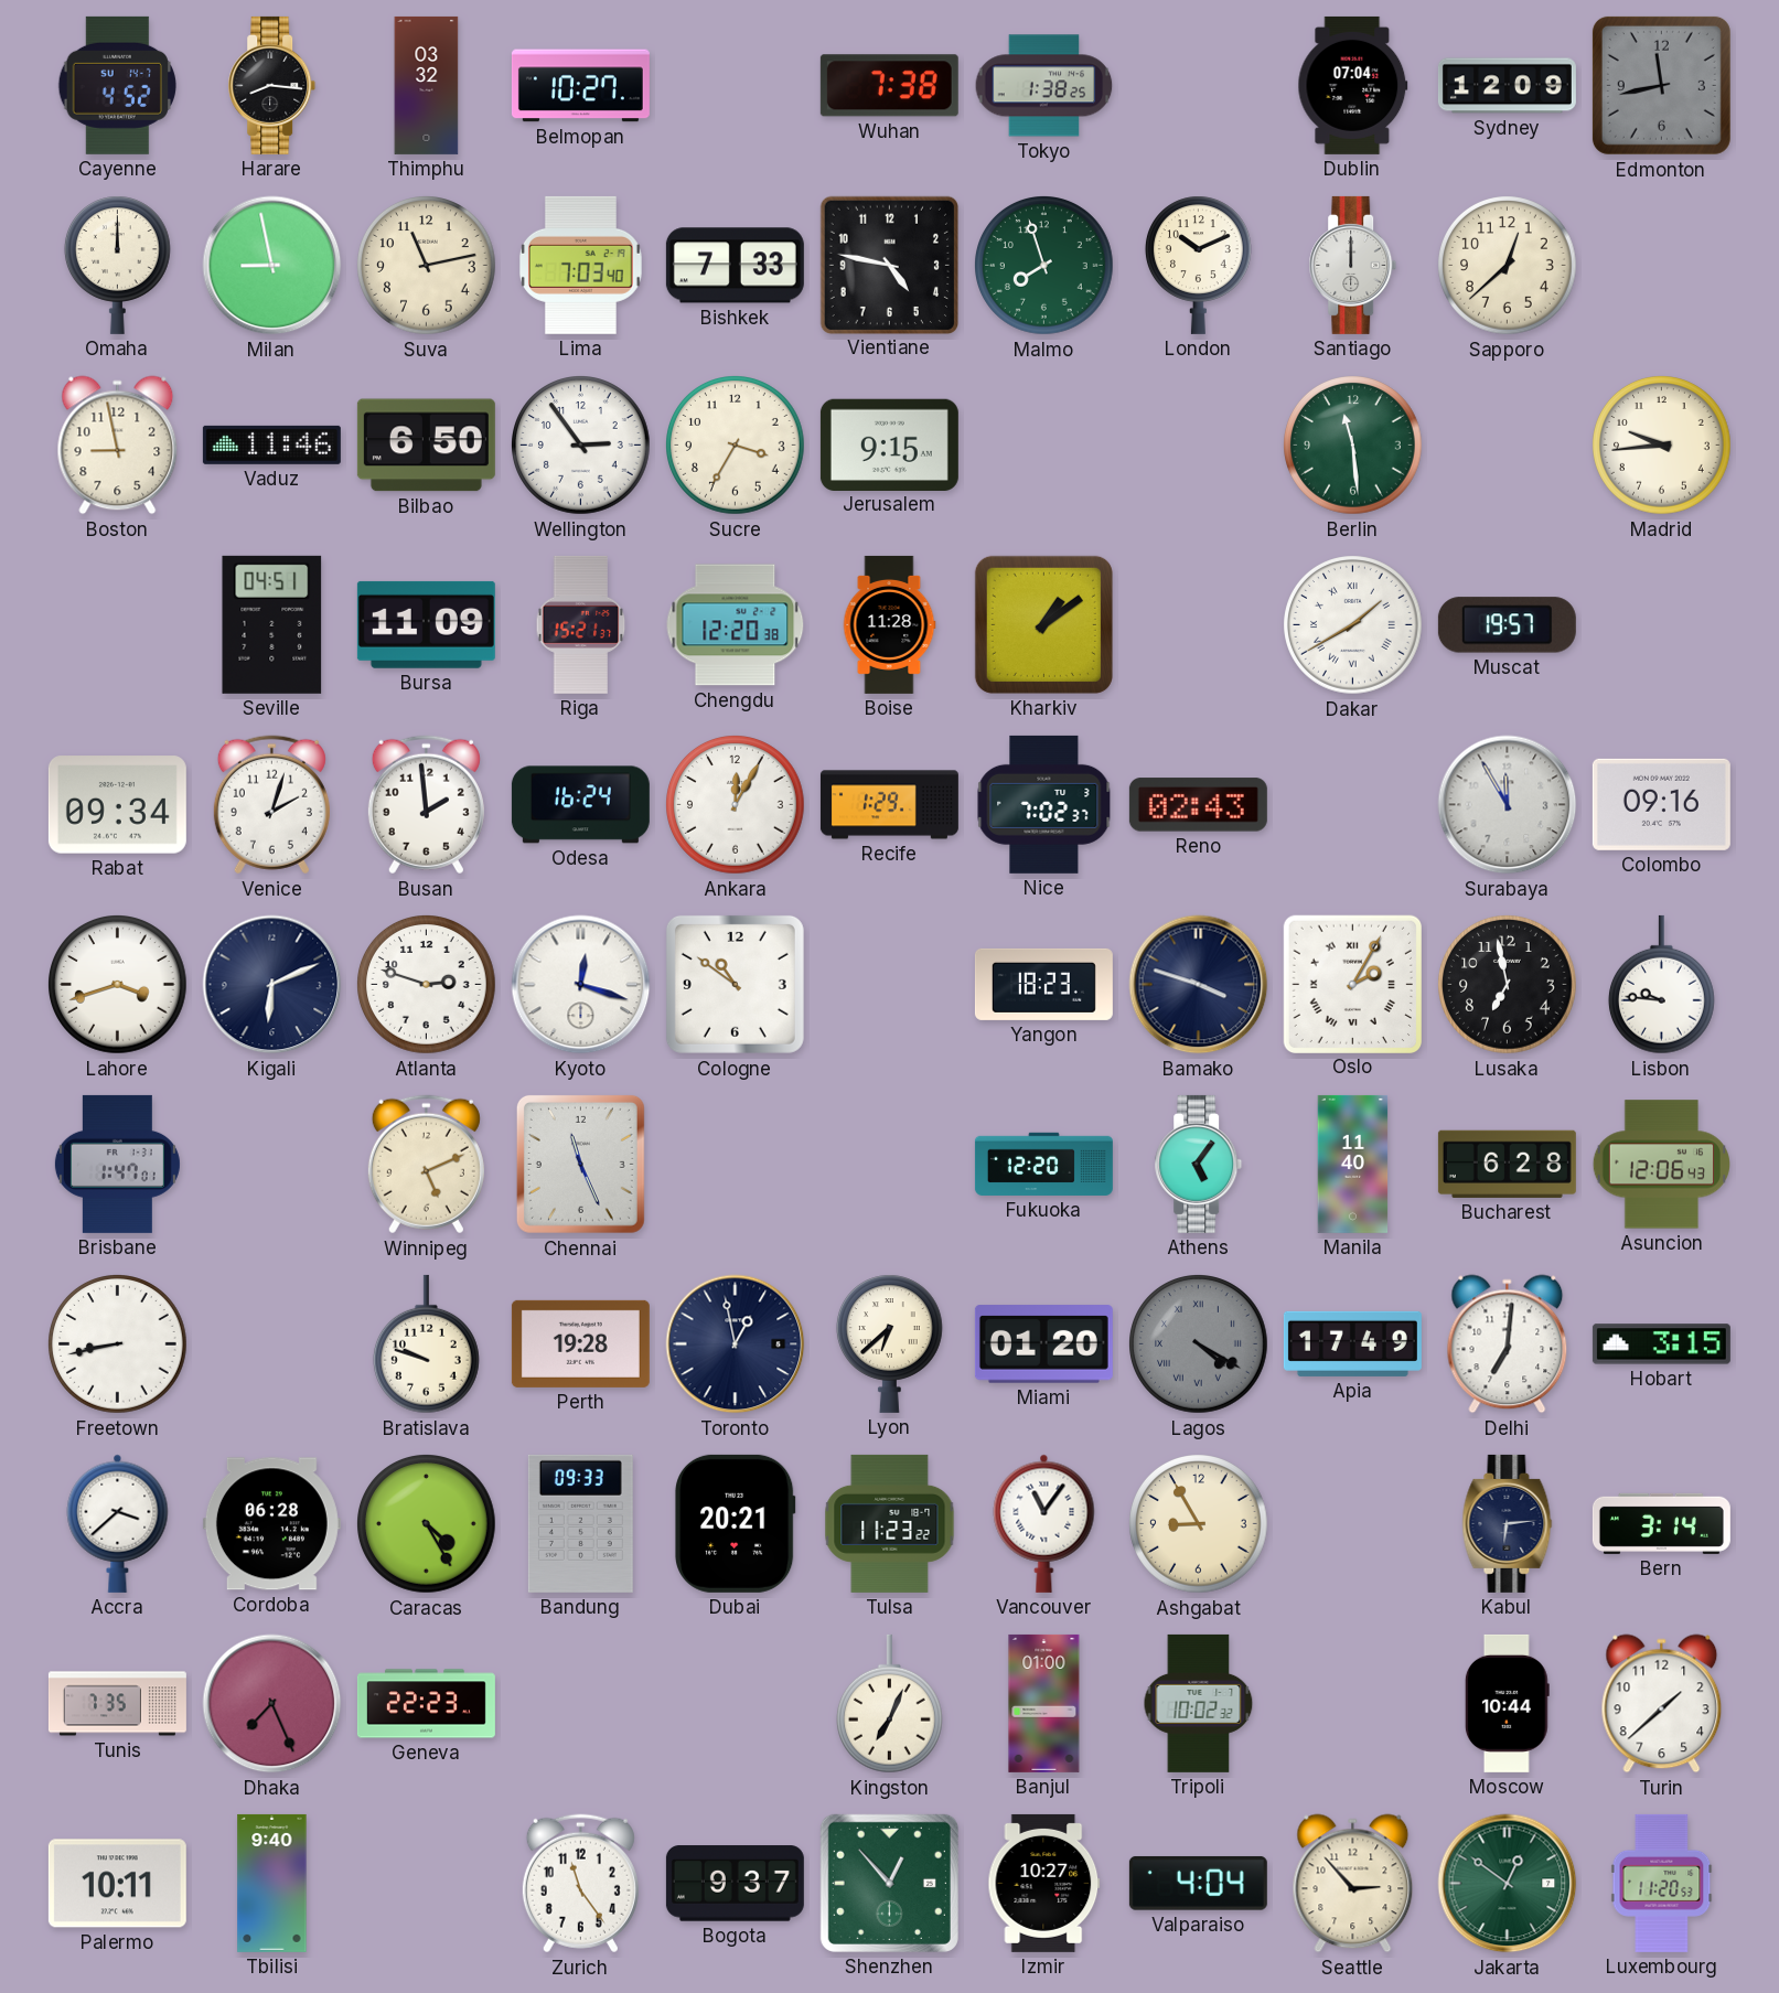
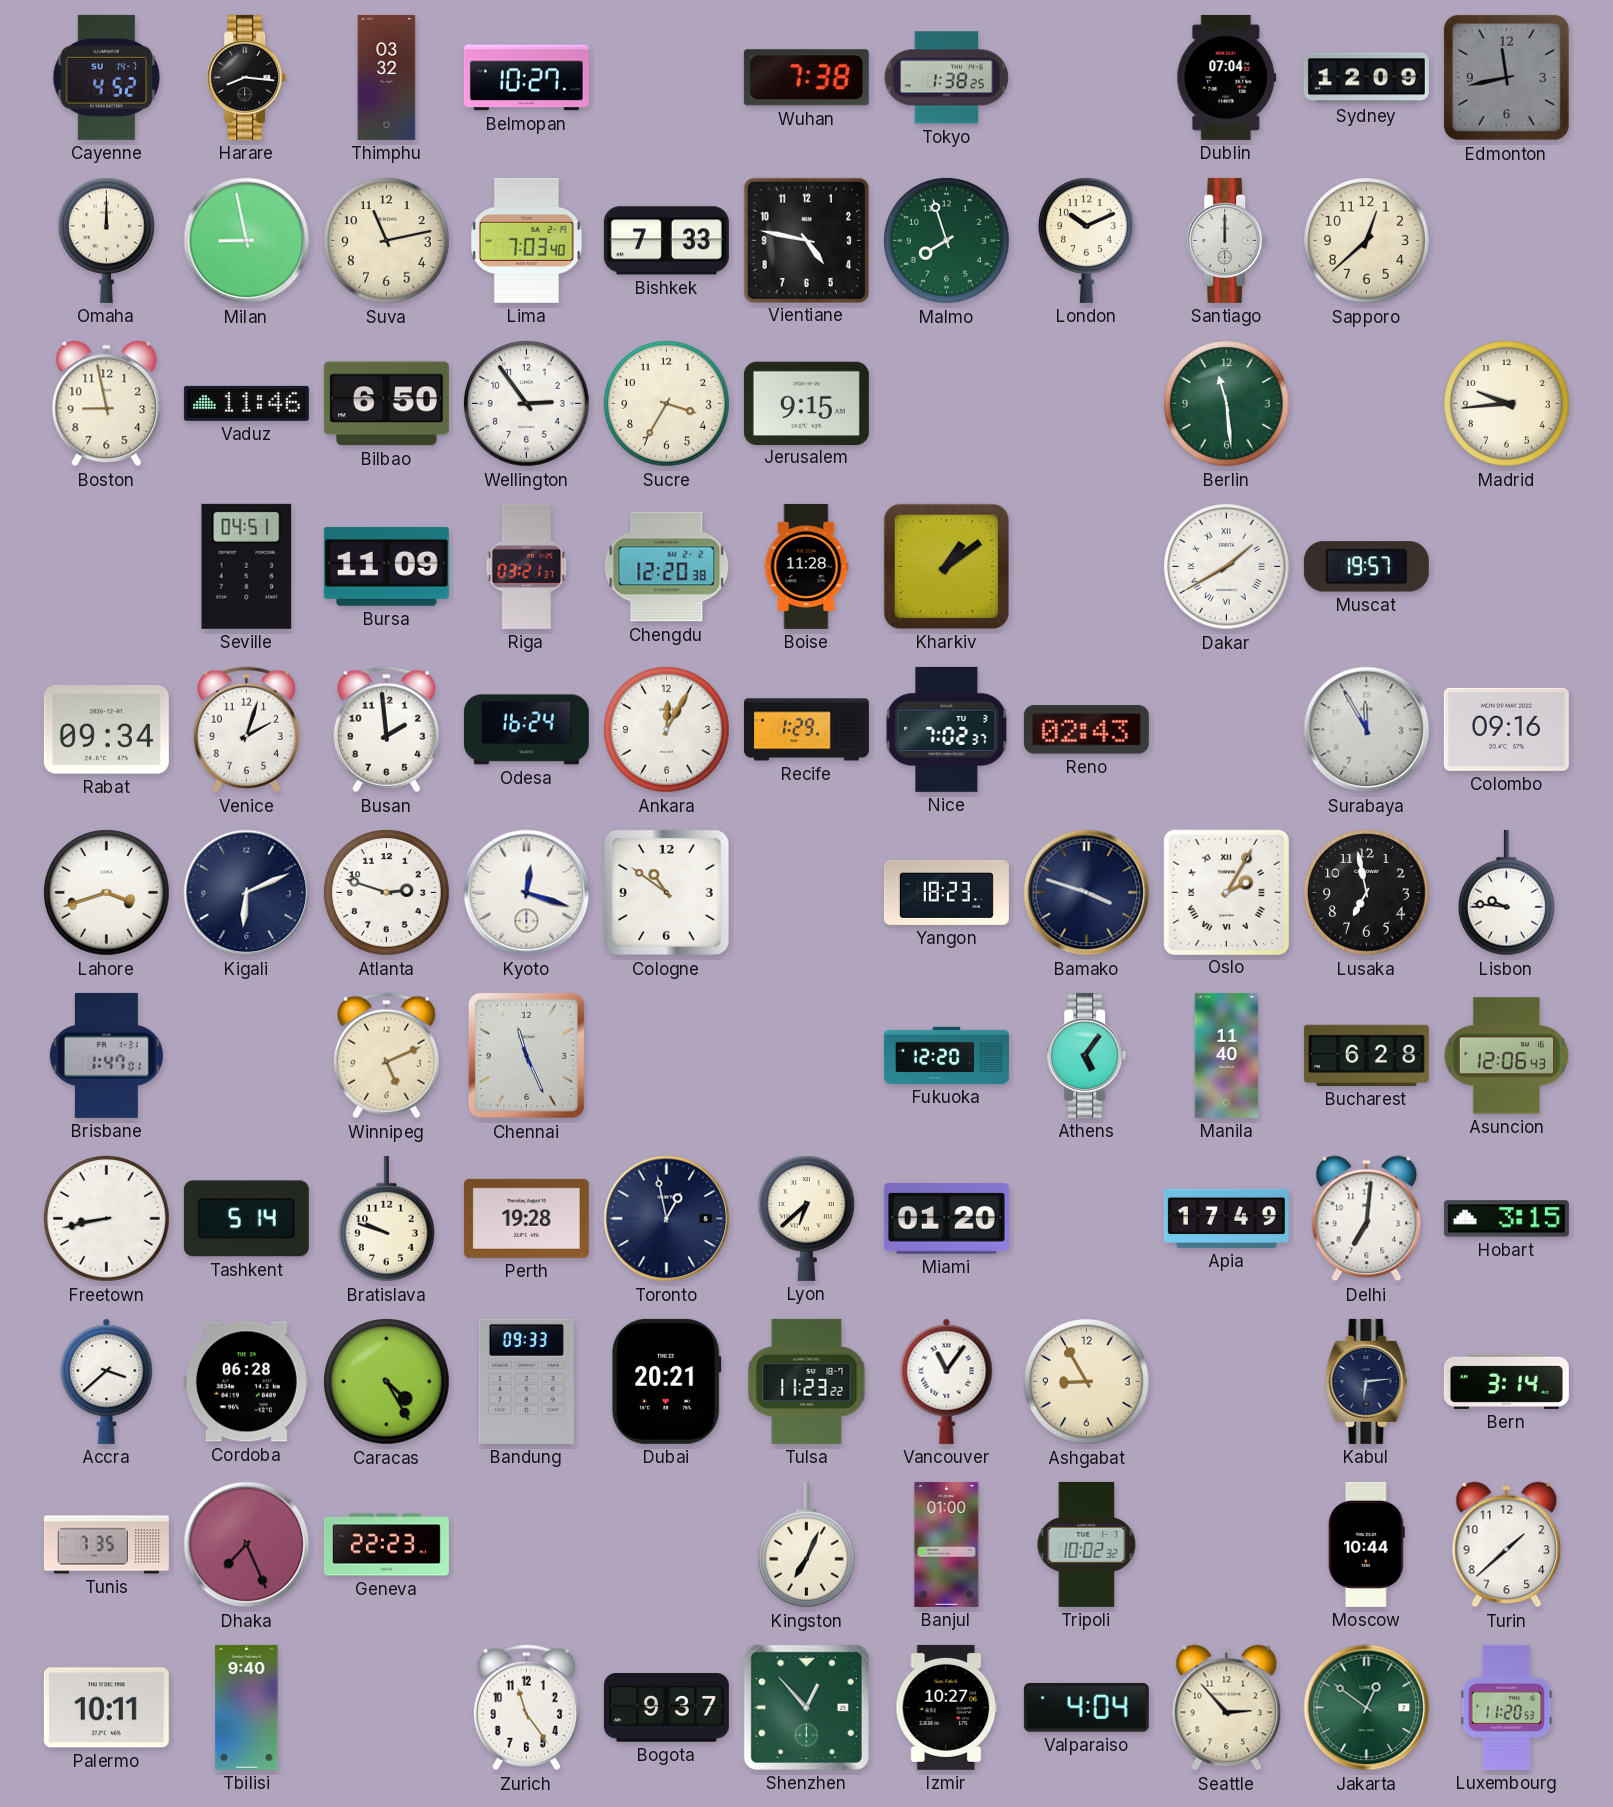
Riga: 15:21 -> 03:21 (527, 566)
Tashkent: none -> 5:14 (246, 1219)
Lagos: 4:20 -> none (1199, 1344)
